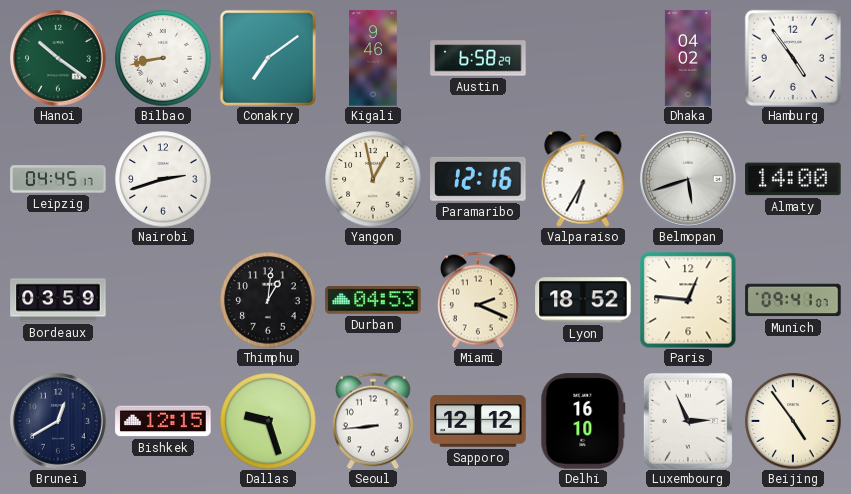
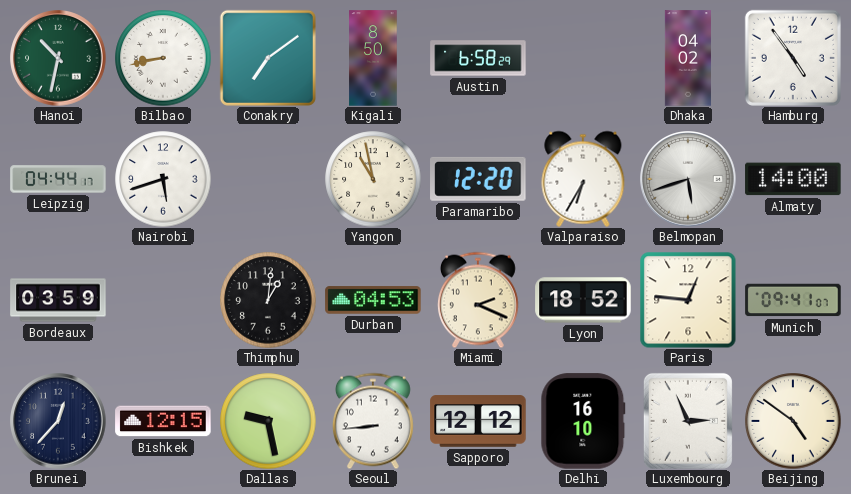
Hanoi: 10:21 -> 10:32 (58, 58)
Kigali: 9:46 -> 8:50 (373, 58)
Leipzig: 04:45 -> 04:44 (58, 179)
Nairobi: 2:42 -> 5:42 (163, 179)
Yangon: 12:58 -> 10:58 (373, 179)
Paramaribo: 12:16 -> 12:20 (478, 179)
Brunei: 12:40 -> 12:37 (58, 421)
Dallas: 9:27 -> 9:28 (268, 421)
Beijing: 4:54 -> 4:51 (793, 421)
